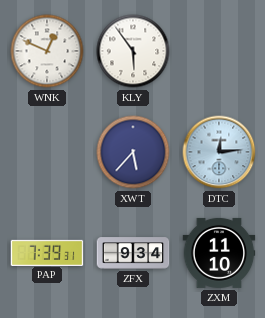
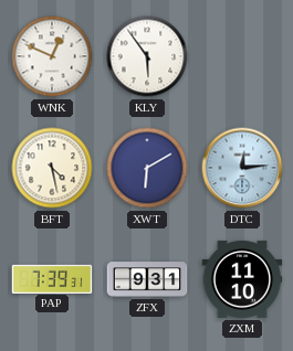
BFT: none -> 4:28 (52, 168)
XWT: 5:37 -> 6:10 (147, 168)
ZFX: 9:34 -> 9:31 (147, 279)
